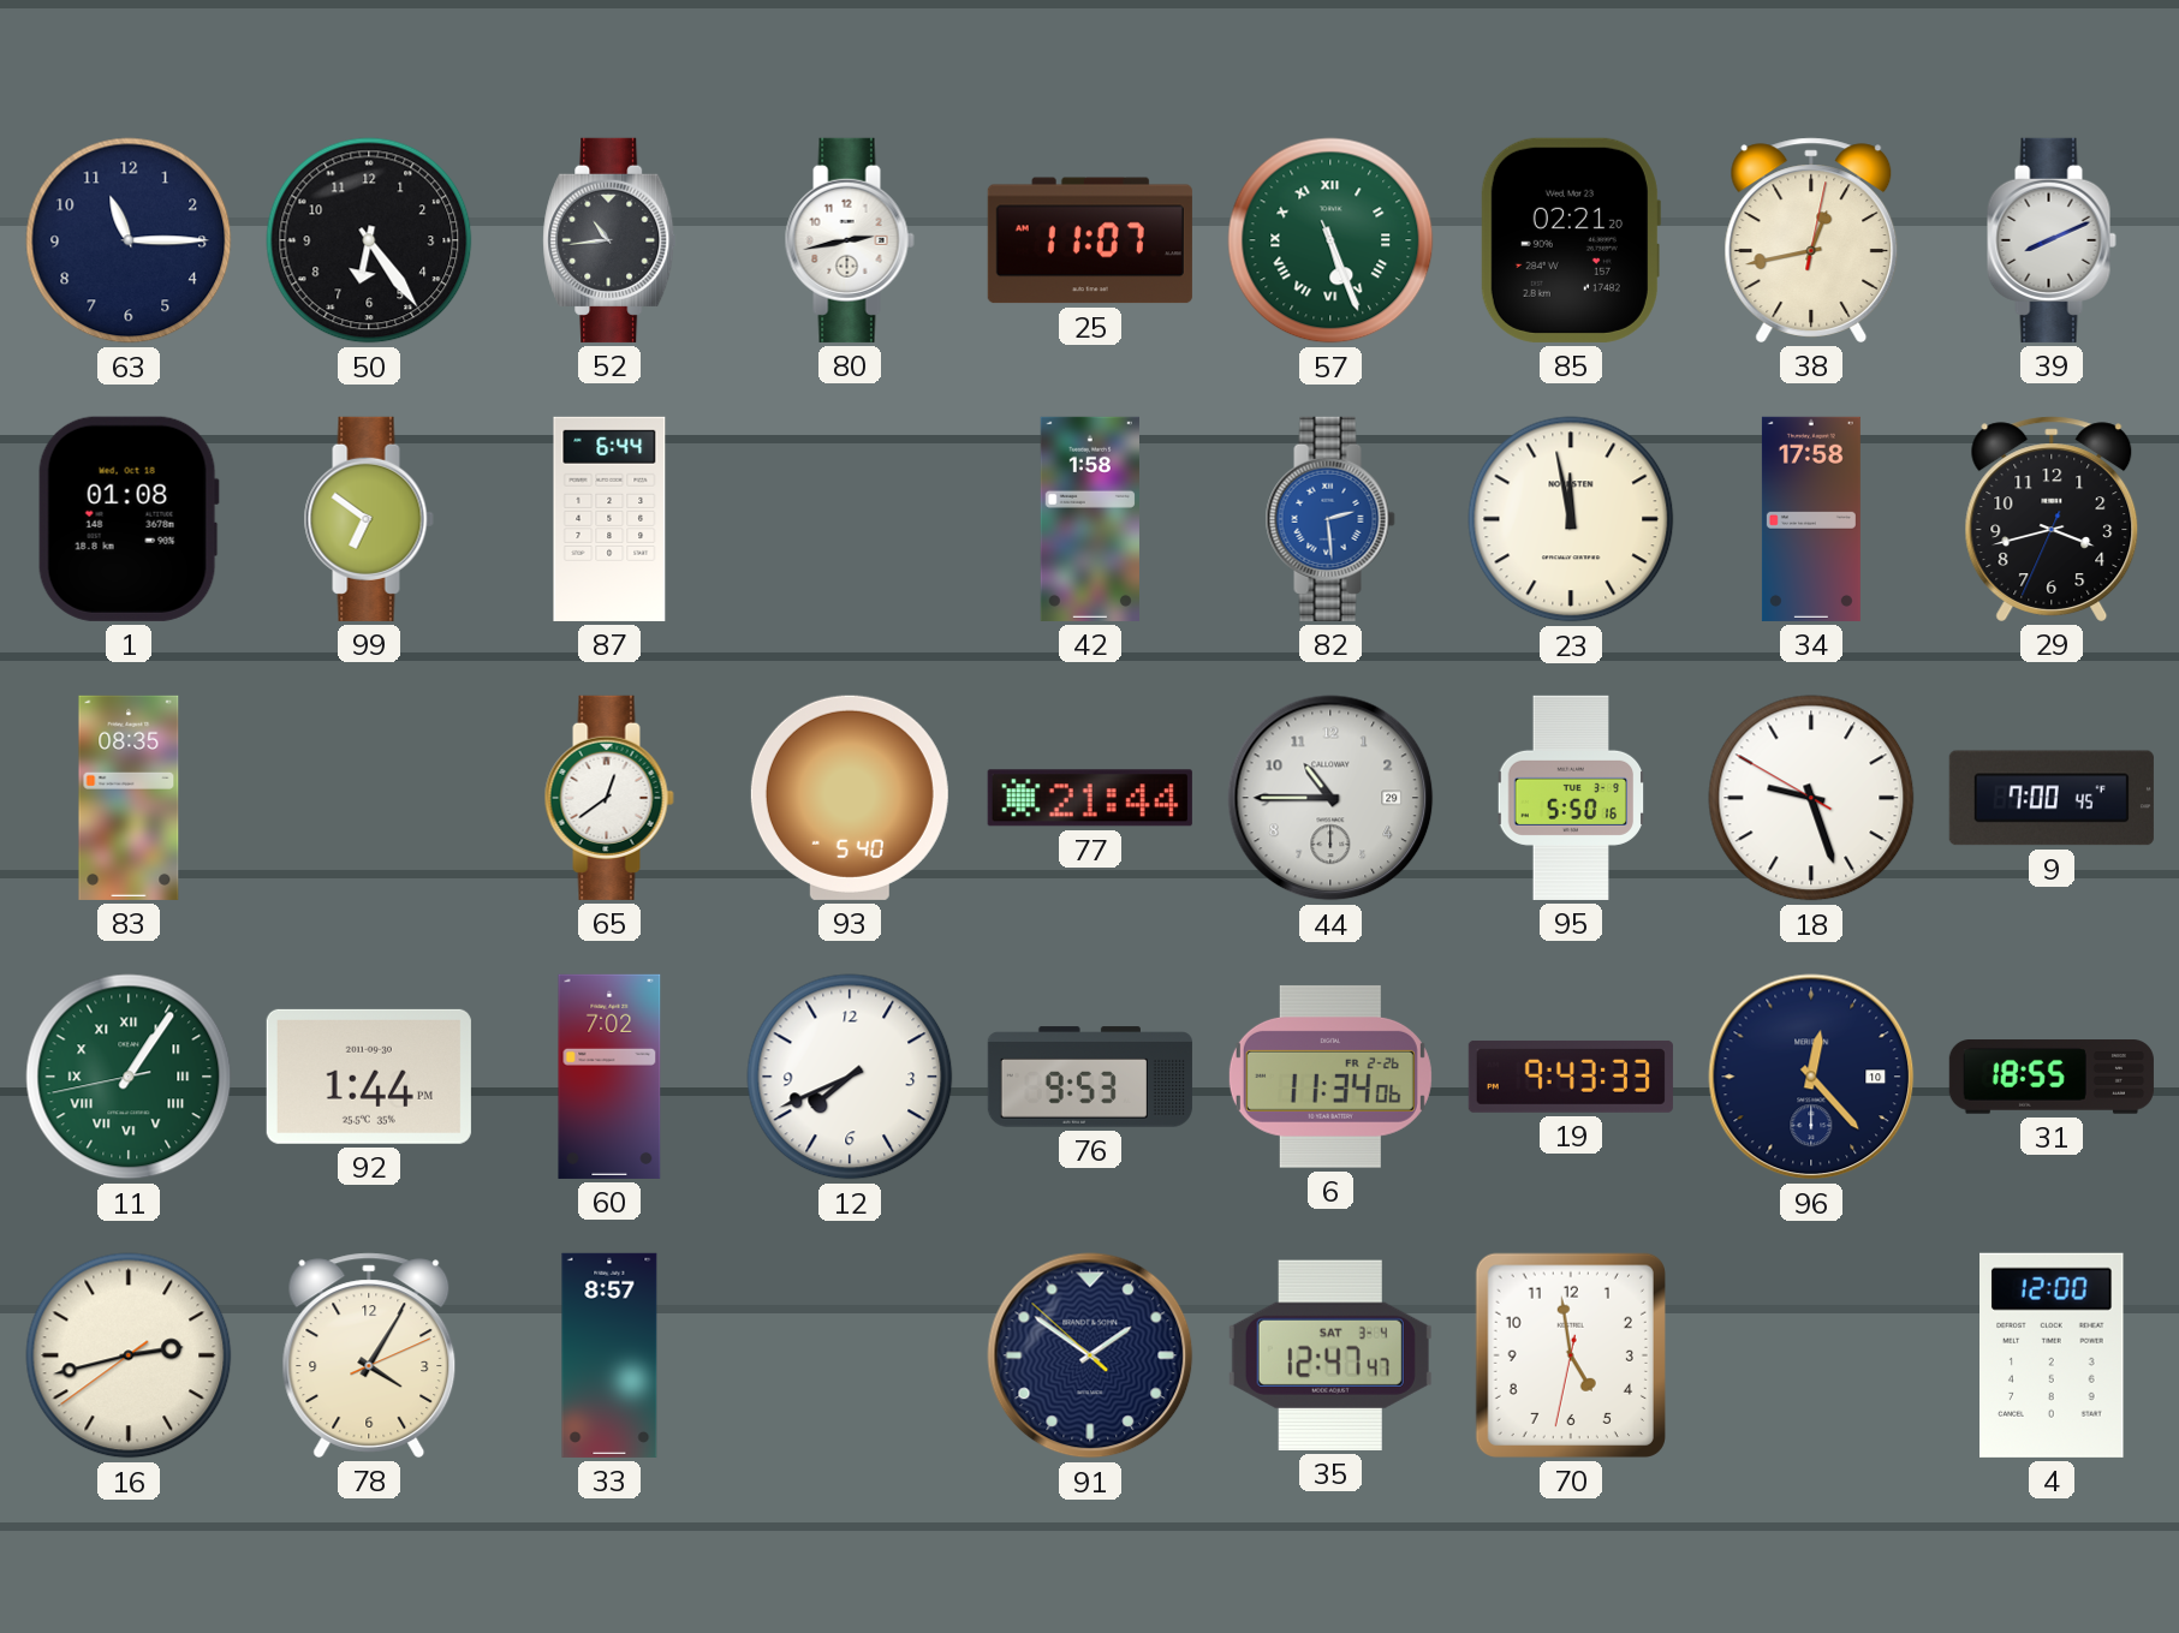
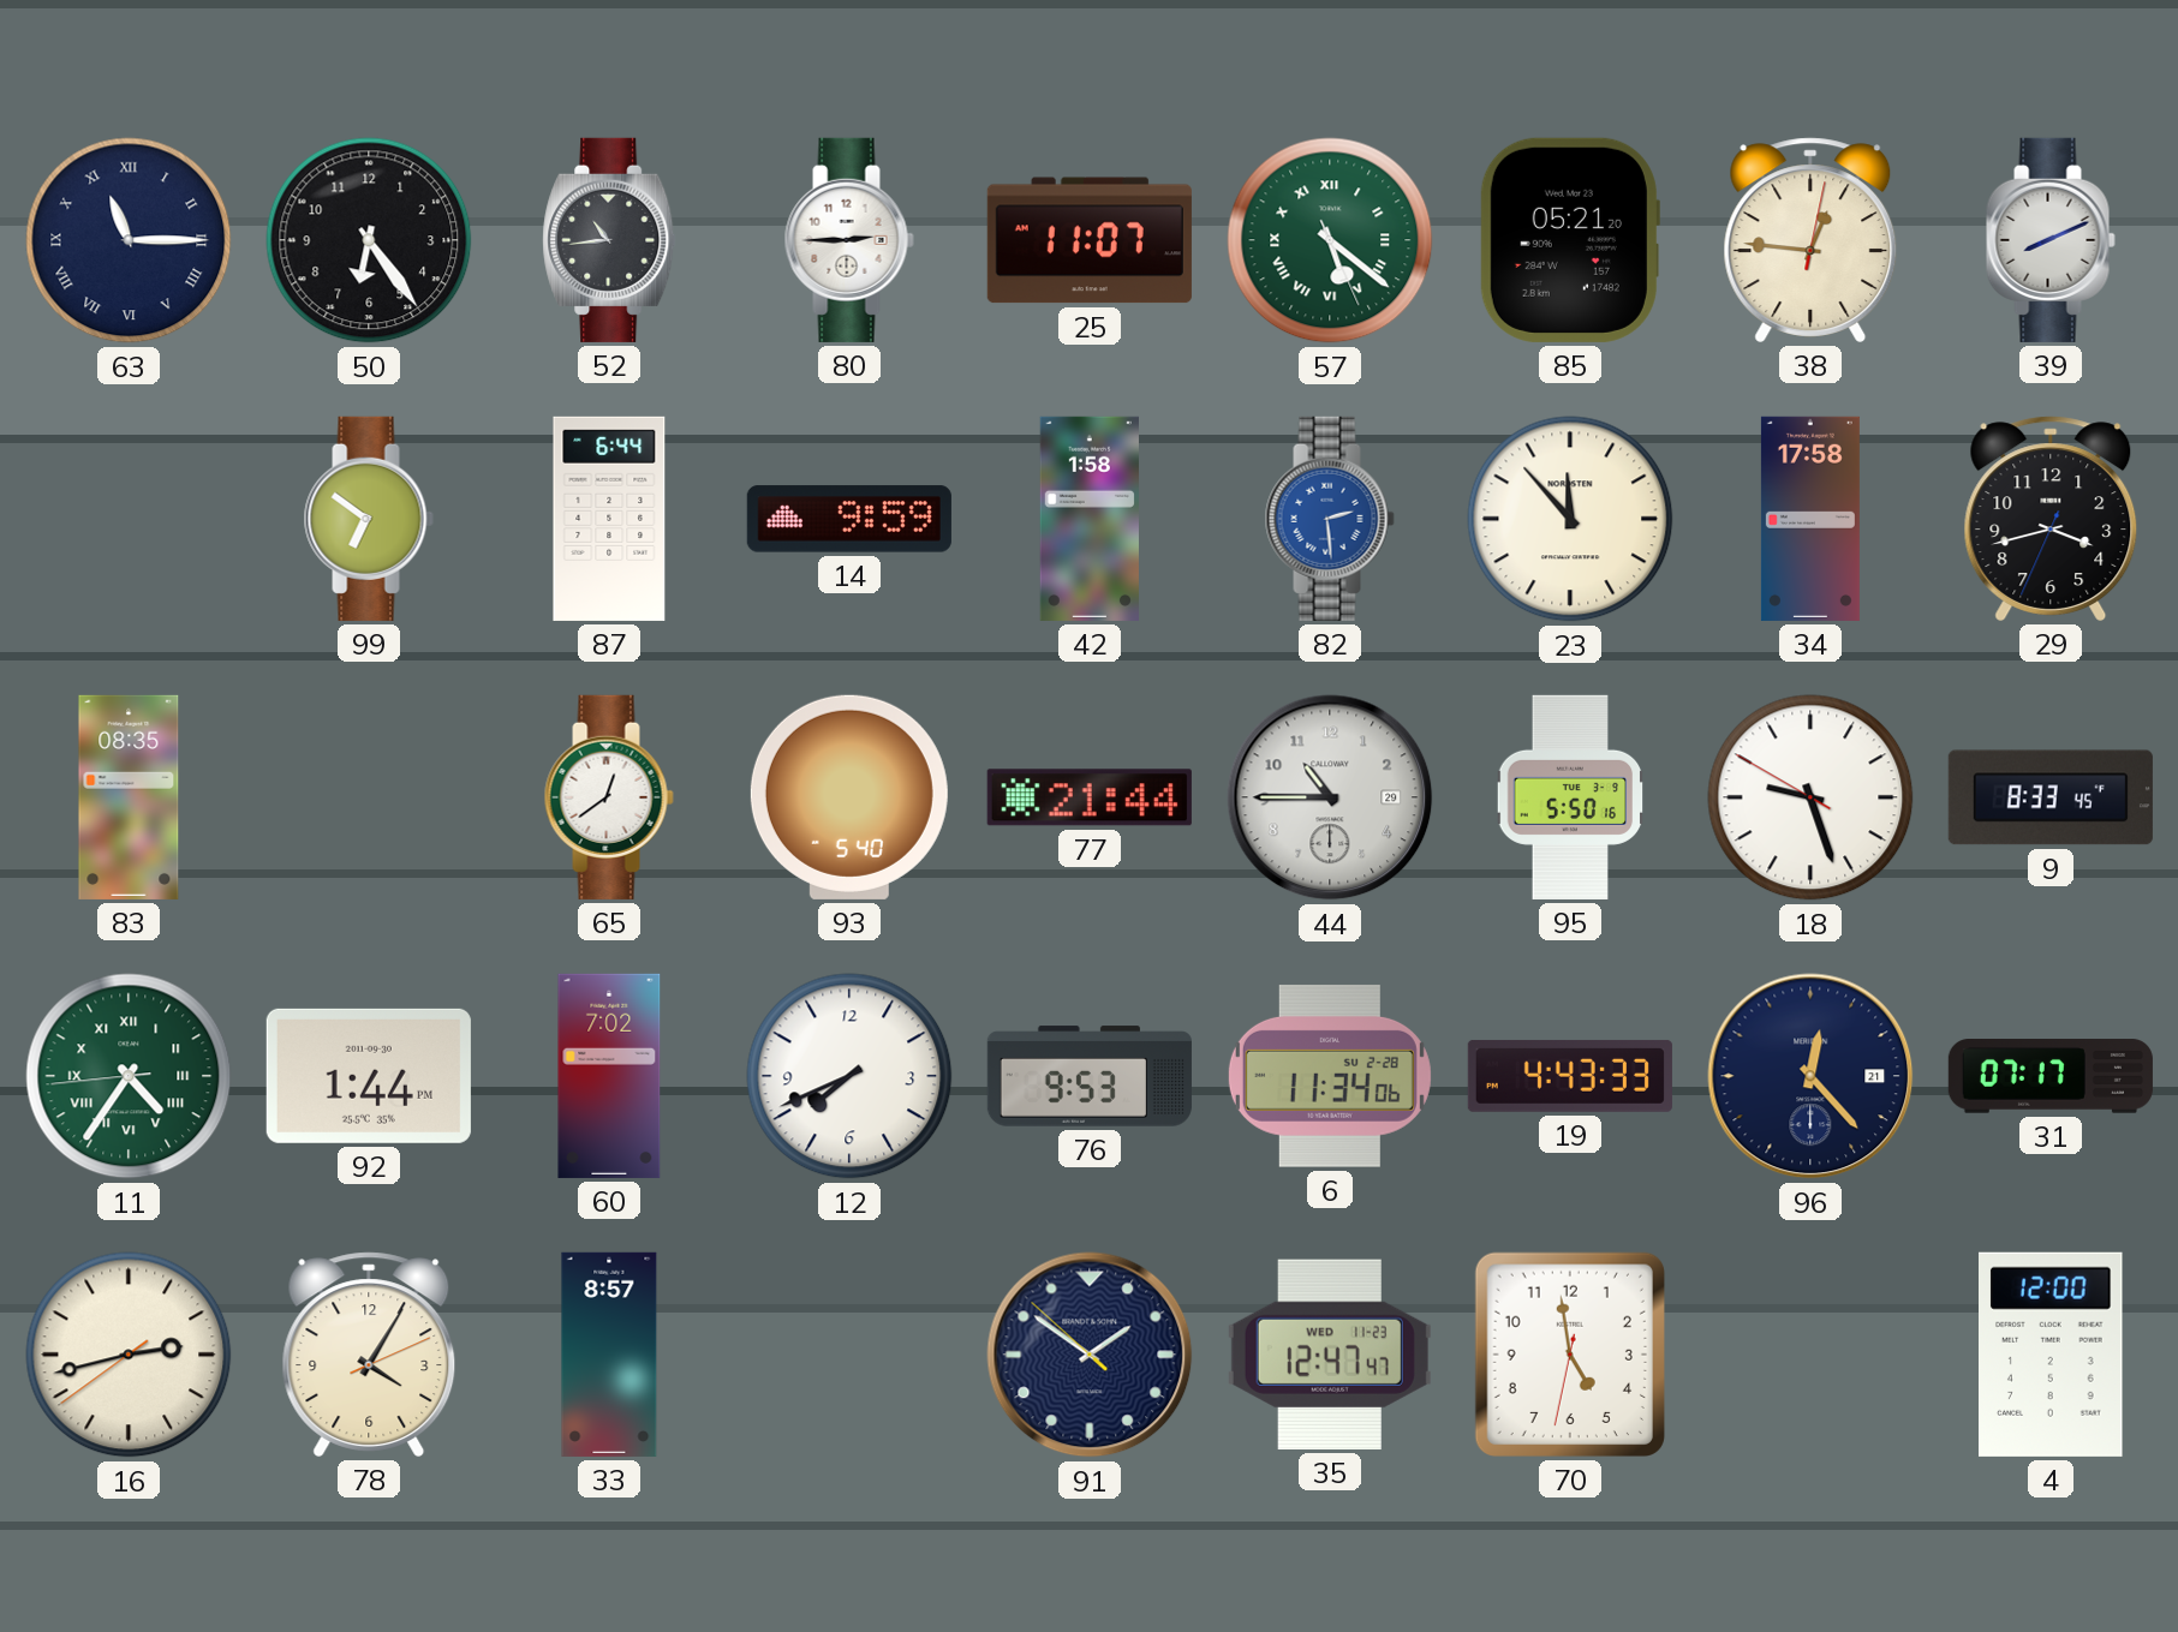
63 numerals: Arabic -> Roman (129, 240)
80: 2:43 -> 2:45 (849, 240)
57: 5:26 -> 5:21 (1330, 240)
85: 02:21 -> 05:21 (1570, 240)
38: 12:43 -> 12:46 (1810, 240)
1: 01:08 -> none (129, 519)
14: none -> 9:59 (849, 519)
23: 11:58 -> 11:53 (1570, 519)
9: 7:00 -> 8:33 (2051, 797)
11: 1:05 -> 4:35 (129, 1076)
6 date: FR 2-26 -> SU 2-28 (1330, 1076)
19: 9:43 -> 4:43 (1570, 1076)
96 date: 10 -> 21 (1810, 1076)
31: 18:55 -> 07:17 (2051, 1076)
35 date: SAT 3-4 -> WED 11-23 (1330, 1355)
